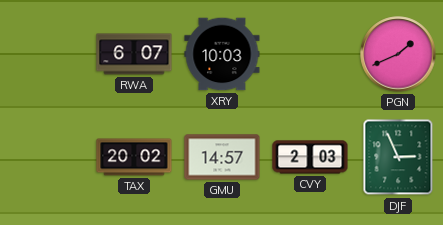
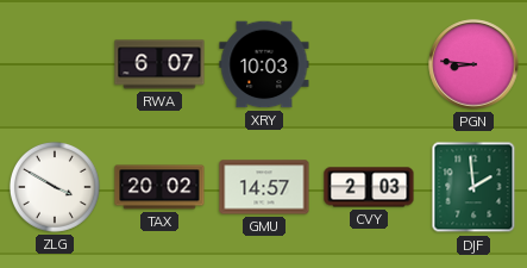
PGN: 1:41 -> 8:46 (473, 64)
ZLG: none -> 3:50 (55, 187)
DJF: 2:56 -> 1:59 (473, 187)
